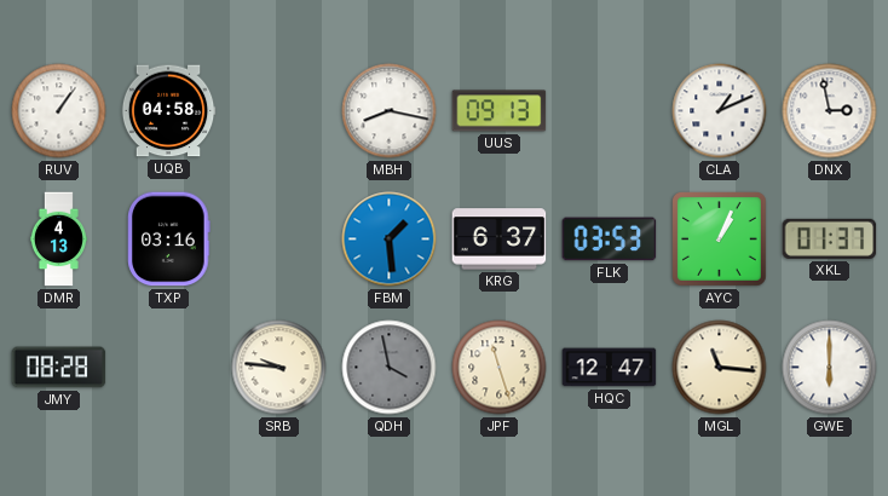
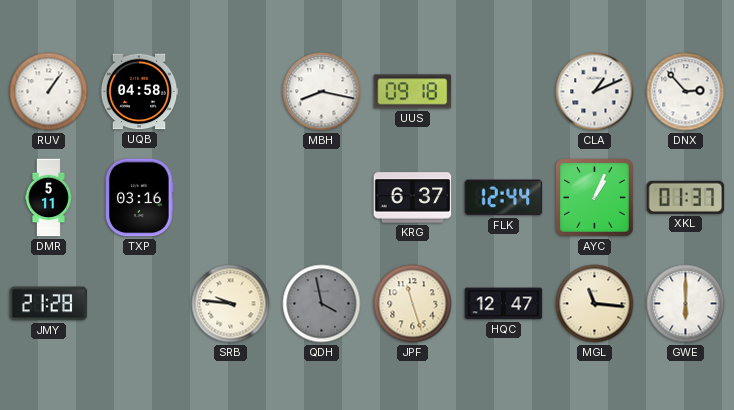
UUS: 09:13 -> 09:18 (413, 92)
DNX: 2:58 -> 2:53 (686, 92)
DMR: 4:13 -> 5:11 (48, 198)
FBM: 1:29 -> none (390, 240)
FLK: 03:53 -> 12:44 (504, 198)
JMY: 08:28 -> 21:28 (49, 304)
